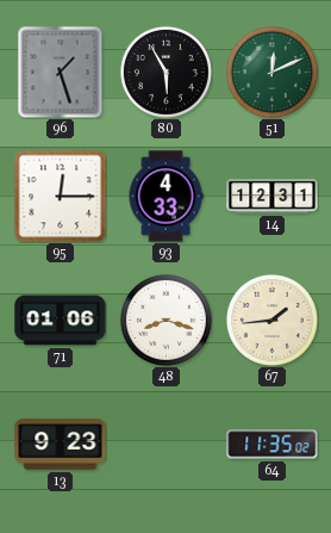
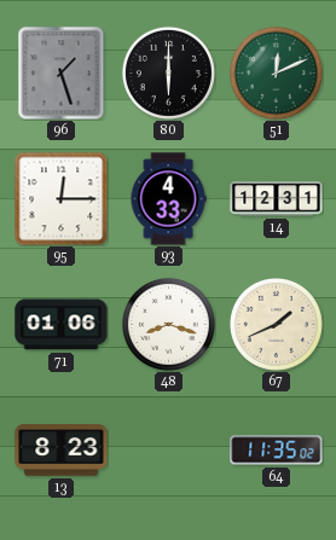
80: 5:55 -> 6:00 (168, 72)
67: 1:44 -> 1:41 (276, 324)
13: 9:23 -> 8:23 (62, 451)
